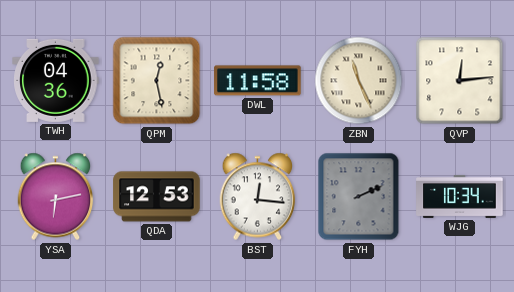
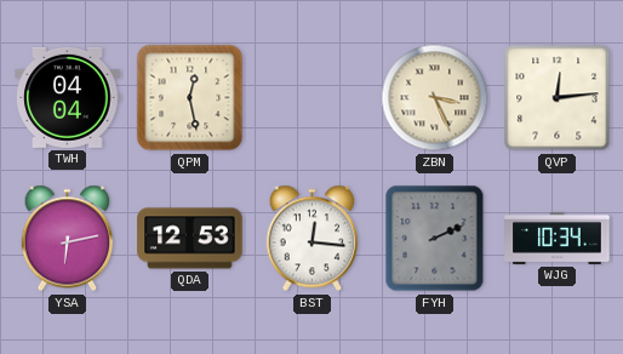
TWH: 04:36 -> 04:04 (68, 97)
DWL: 11:58 -> none (258, 81)
ZBN: 11:26 -> 3:26 (435, 98)
